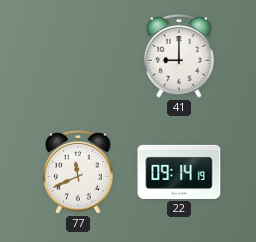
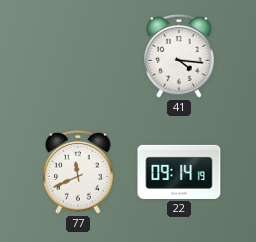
41: 9:00 -> 4:16 (179, 56)
